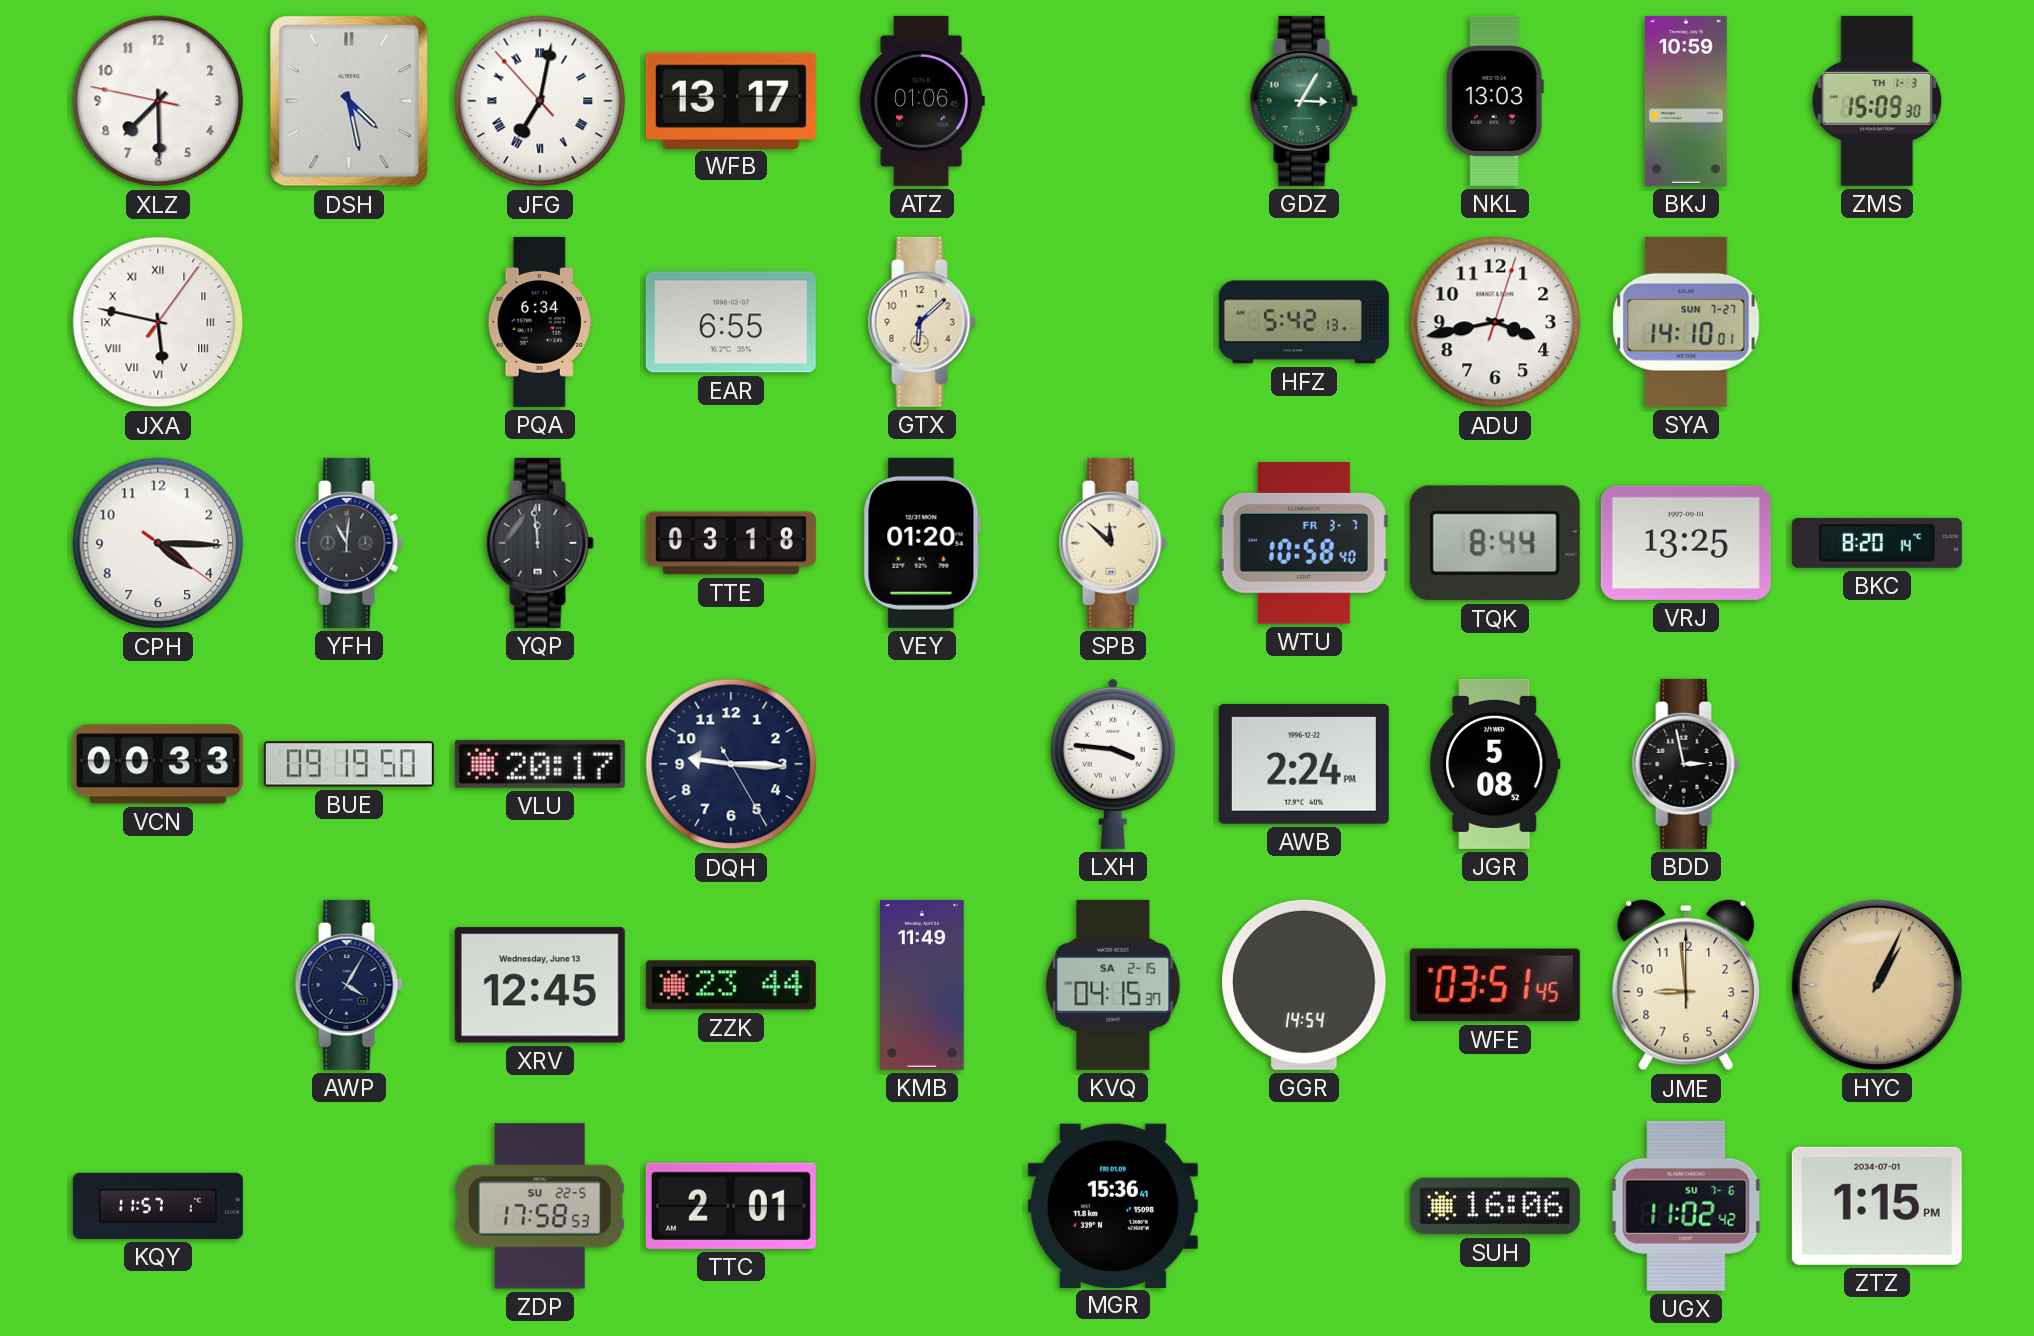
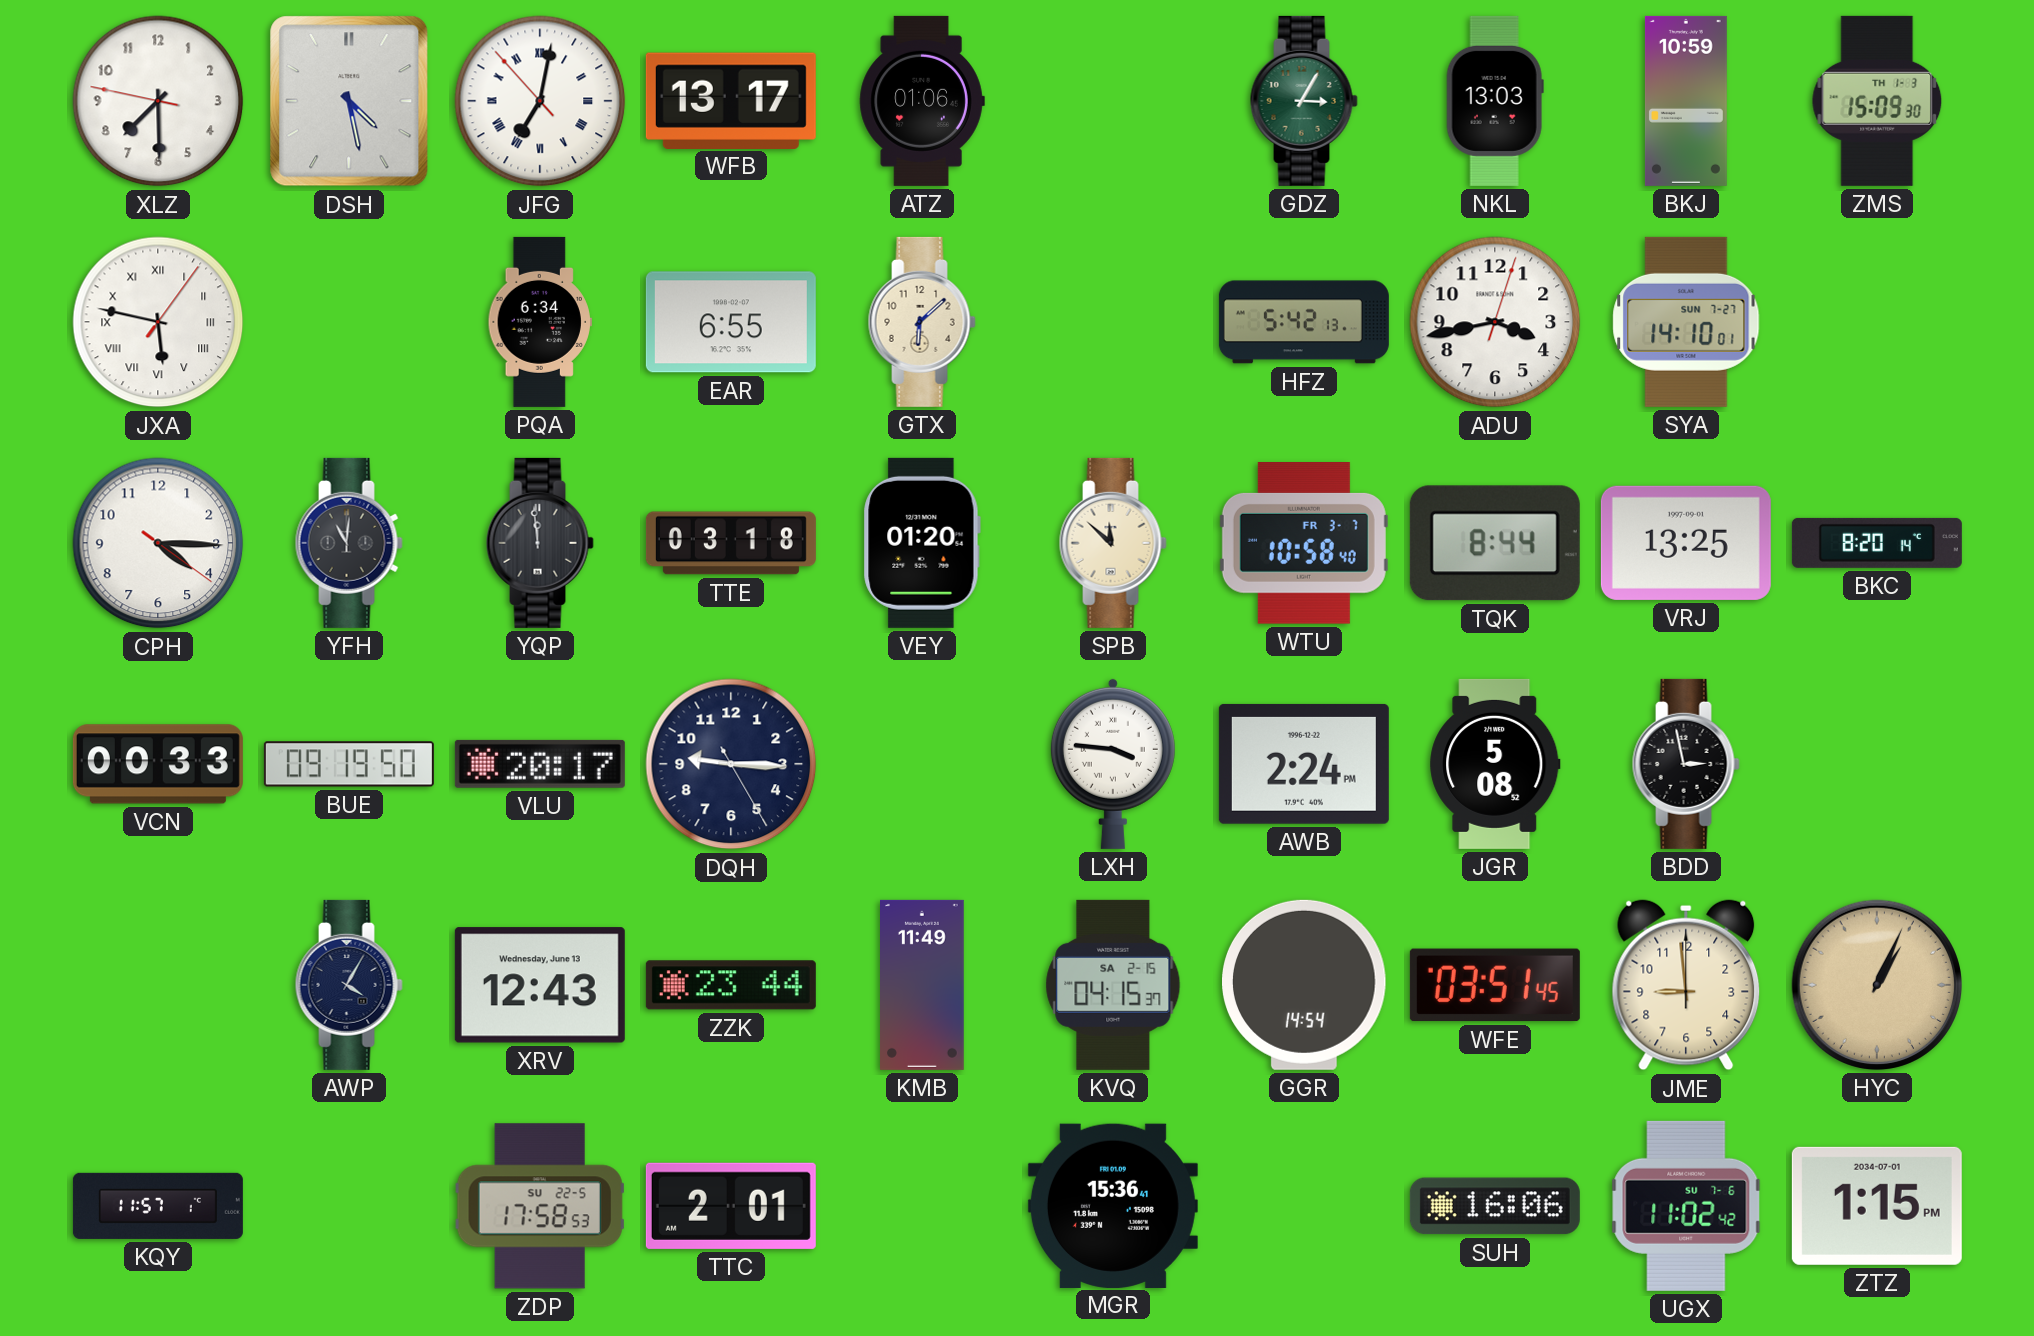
XRV: 12:45 -> 12:43 (540, 985)
